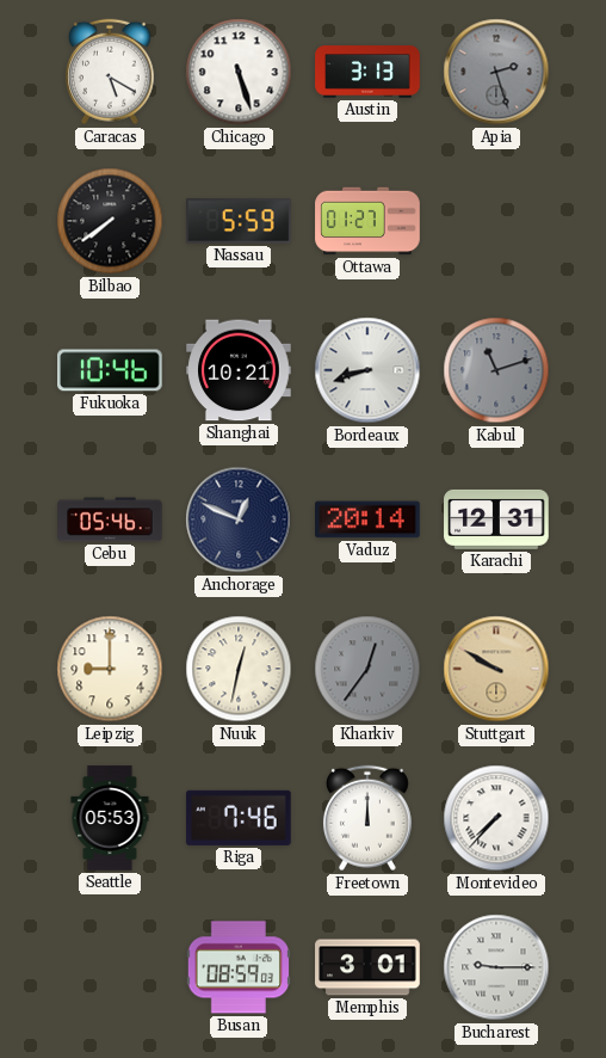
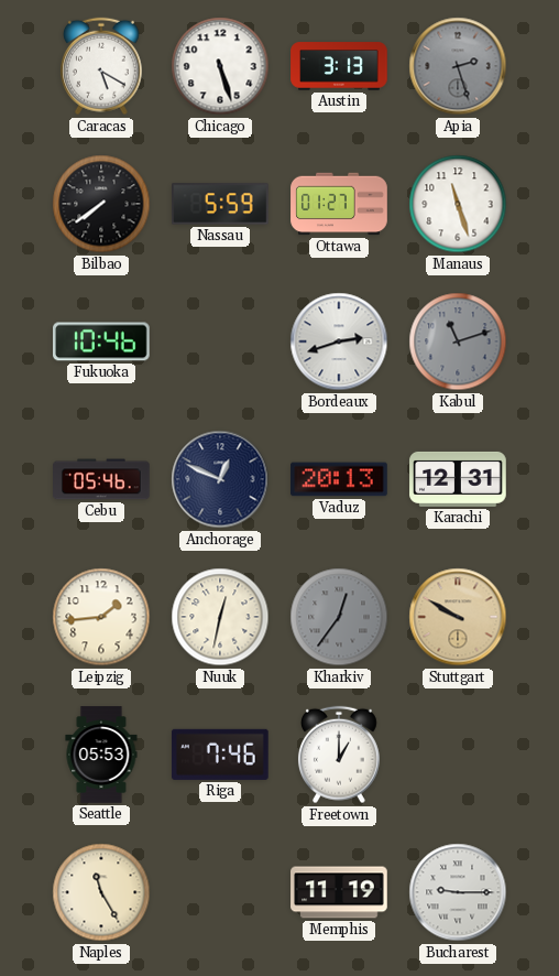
Manaus: none -> 11:27 (458, 204)
Shanghai: 10:21 -> none (239, 370)
Bordeaux: 8:42 -> 2:42 (339, 341)
Vaduz: 20:14 -> 20:13 (339, 479)
Leipzig: 9:00 -> 1:44 (101, 617)
Freetown: 12:00 -> 1:00 (339, 755)
Montevideo: 7:37 -> none (496, 818)
Naples: none -> 11:25 (101, 892)
Busan: 08:59 -> none (237, 967)
Memphis: 3:01 -> 11:19 (339, 892)
